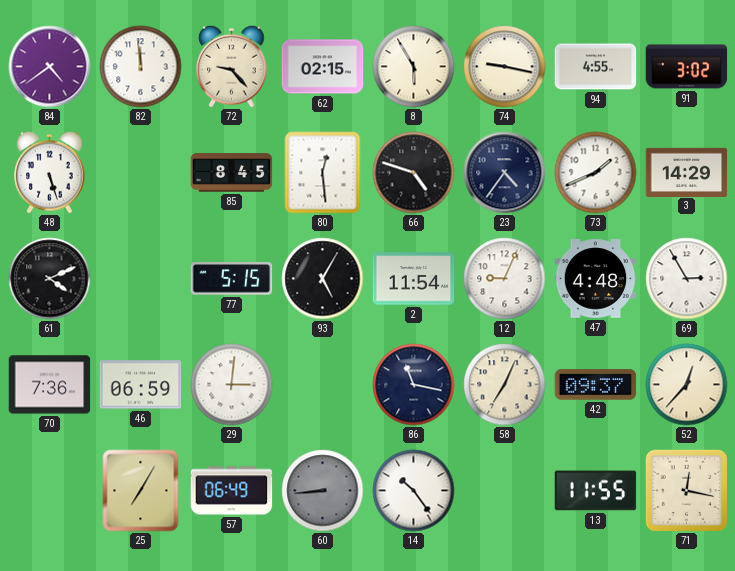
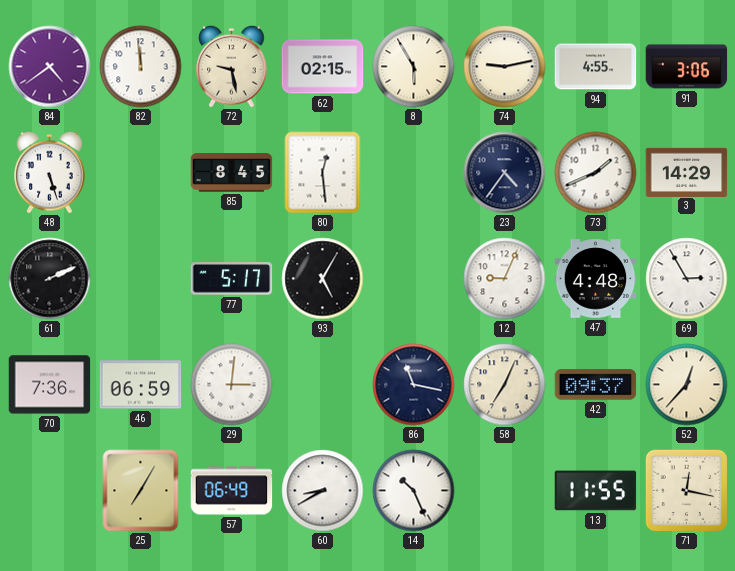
72: 9:23 -> 9:28 (232, 66)
74: 9:17 -> 9:13 (505, 67)
91: 3:02 -> 3:06 (687, 67)
66: 4:48 -> none (414, 173)
61: 4:11 -> 2:11 (50, 279)
77: 5:15 -> 5:17 (232, 279)
2: 11:54 -> none (414, 279)
60: 8:44 -> 8:40 (323, 491)
60 dial: grey -> white (323, 491)
14: 10:24 -> 10:26 (414, 491)
